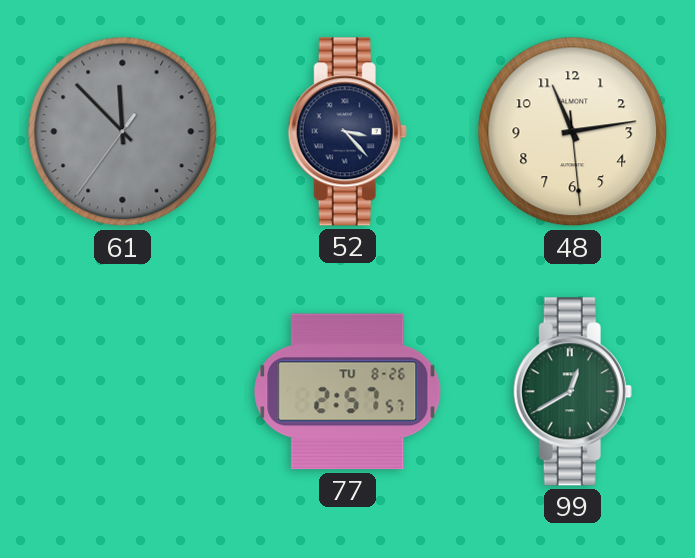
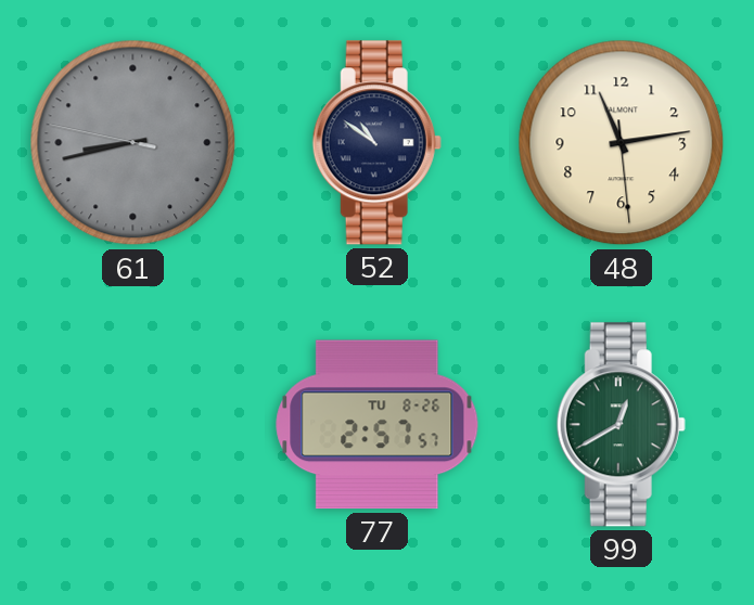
61: 11:52 -> 8:42 (133, 143)
52: 3:23 -> 10:51 (376, 143)
